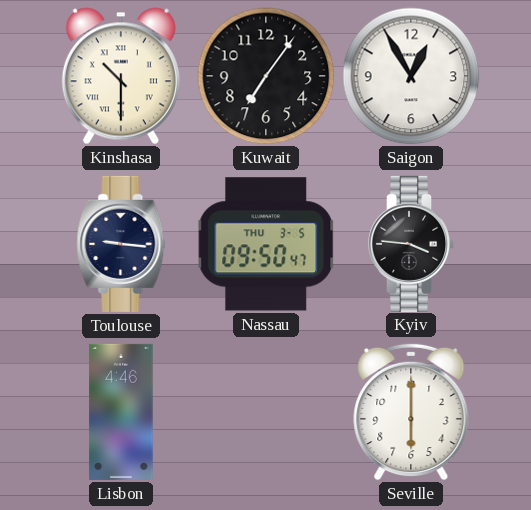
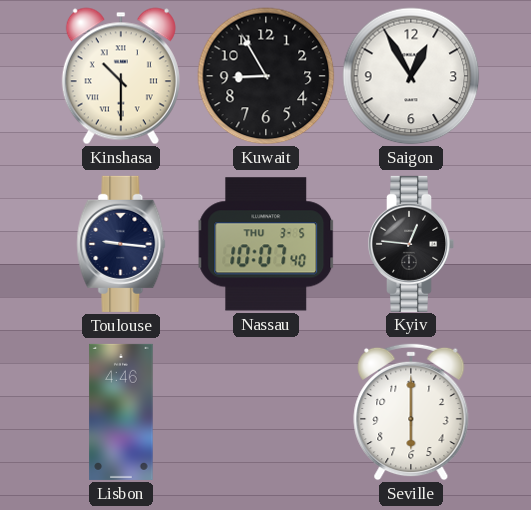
Kuwait: 7:06 -> 8:55 (266, 76)
Nassau: 09:50 -> 10:07 (266, 244)
Kyiv: 3:46 -> 12:46 (412, 244)
